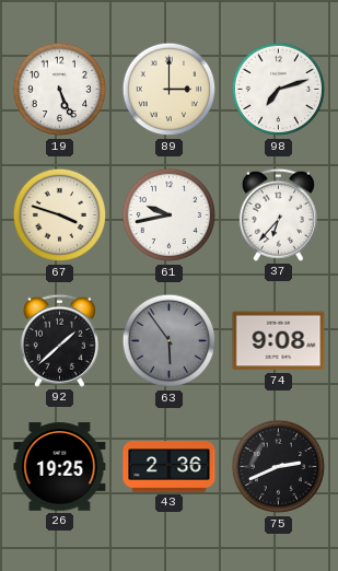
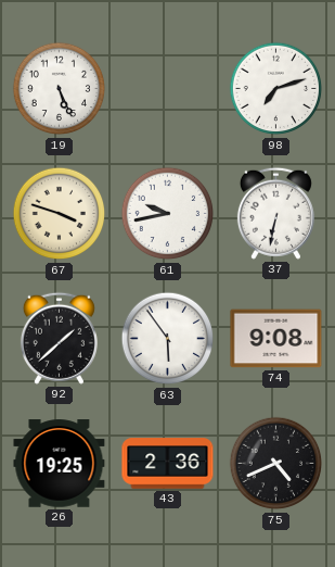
89: 3:00 -> none (170, 90)
37: 6:37 -> 6:32 (275, 213)
63 dial: grey -> white (168, 339)
75: 2:41 -> 4:41 (276, 464)
